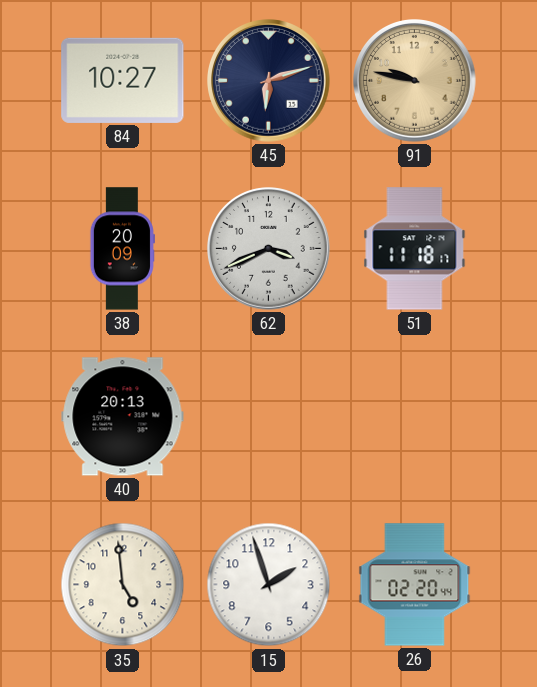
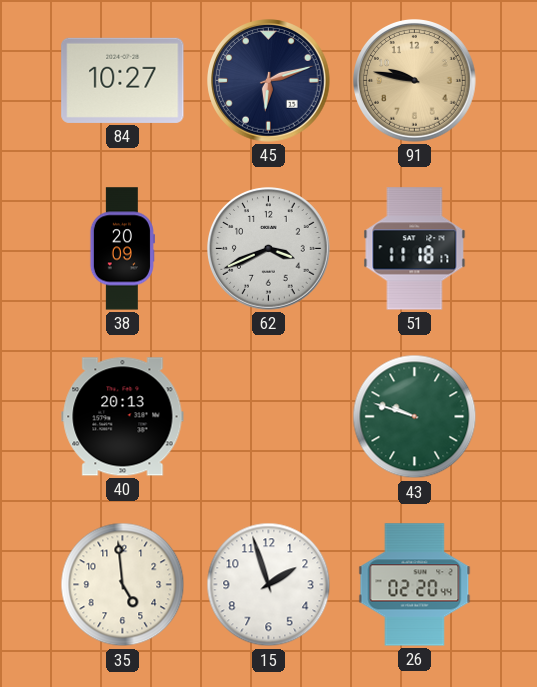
43: none -> 9:48 (415, 417)
